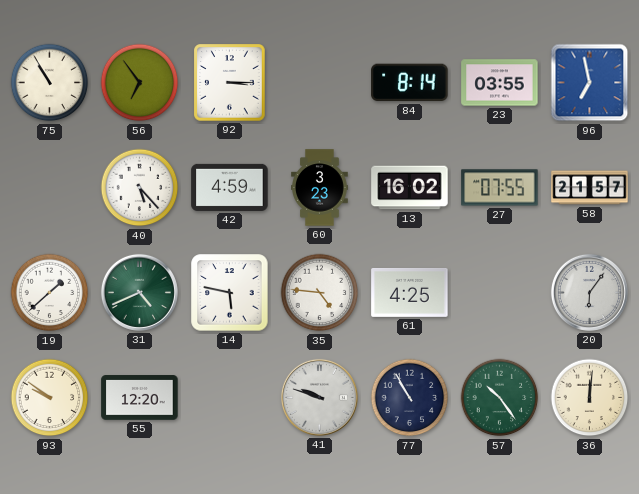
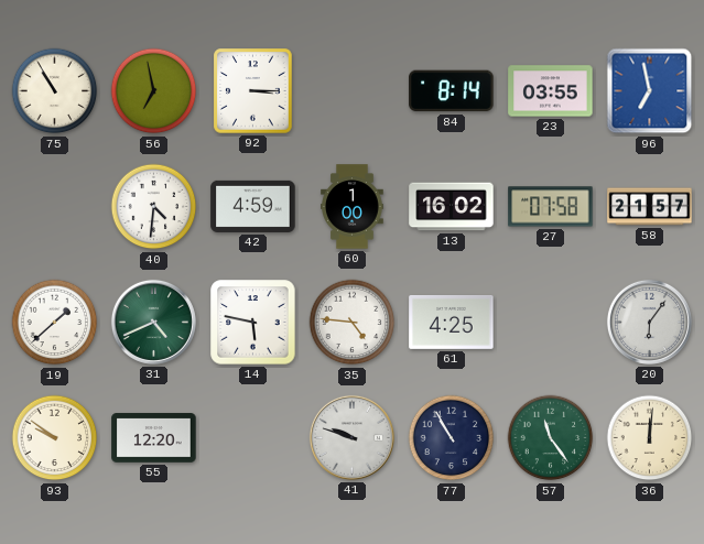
56: 6:54 -> 6:58 (154, 91)
40: 5:23 -> 4:31 (154, 207)
60: 3:23 -> 1:00 (353, 207)
27: 07:55 -> 07:58 (551, 207)
57: 10:24 -> 11:24 (551, 438)
